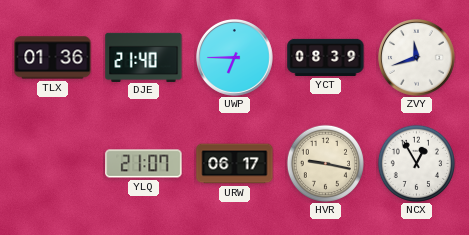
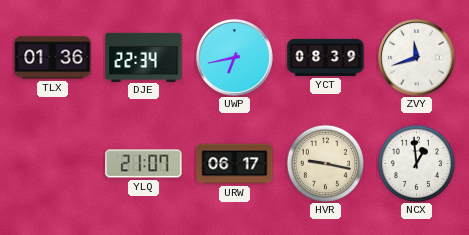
DJE: 21:40 -> 22:34 (144, 57)
UWP: 6:45 -> 6:43 (235, 58)
NCX: 12:55 -> 12:59 (416, 163)
